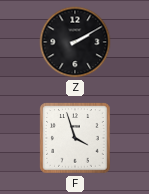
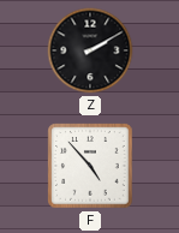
F: 3:57 -> 4:53 (90, 166)
